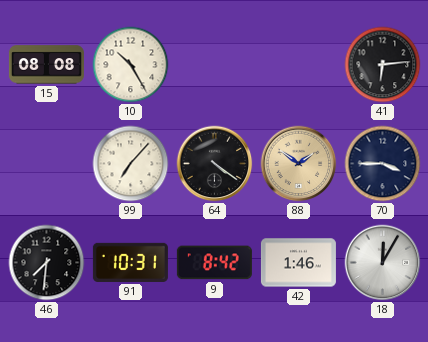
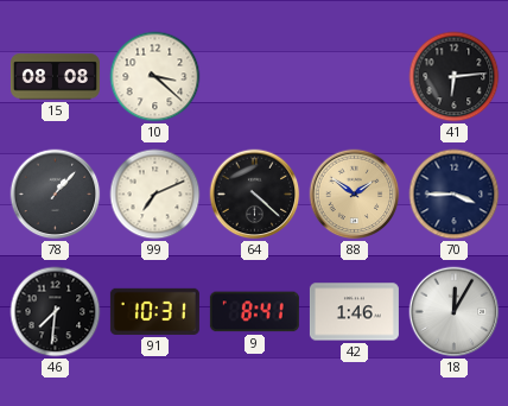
10: 10:25 -> 3:22 (155, 77)
78: none -> 1:07 (56, 195)
99: 7:07 -> 7:11 (155, 195)
64: 4:21 -> 4:22 (255, 195)
9: 8:42 -> 8:41 (254, 312)
